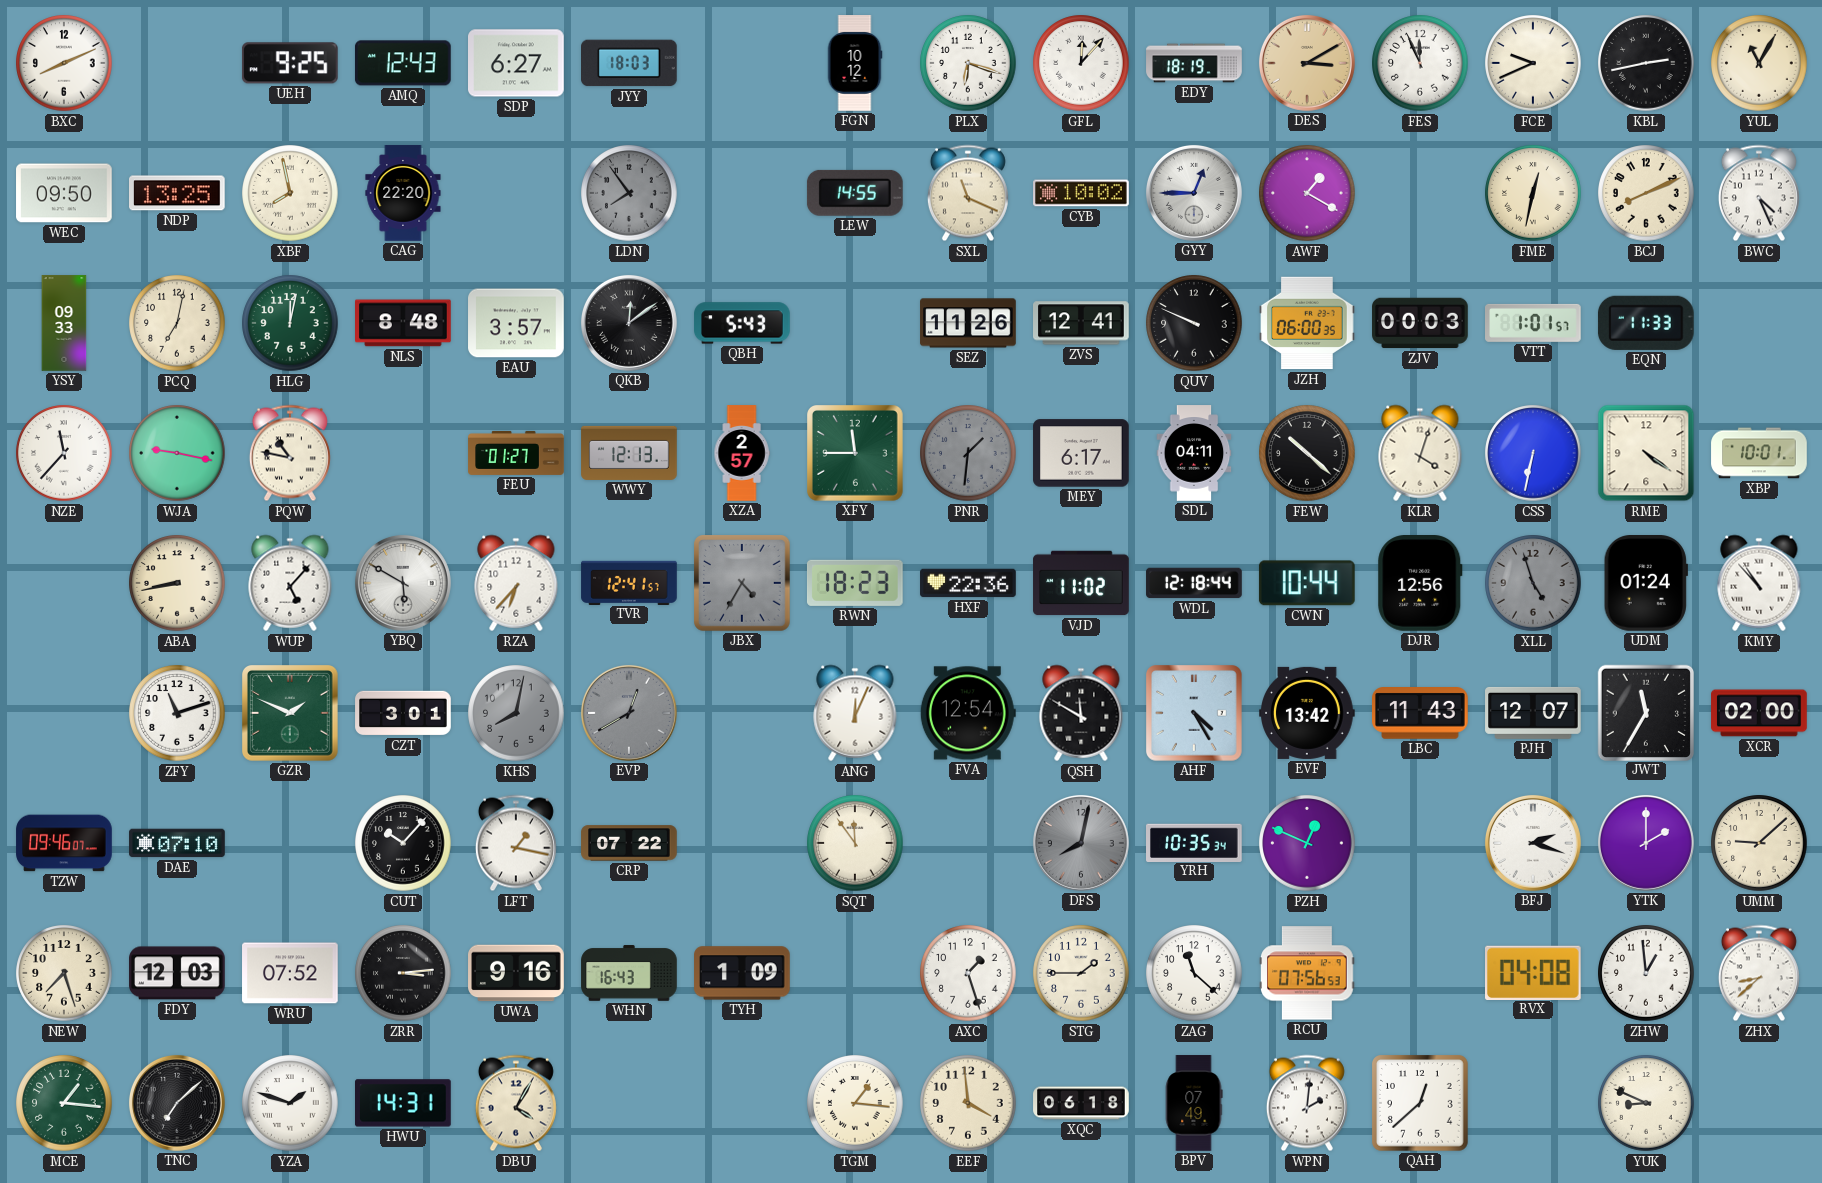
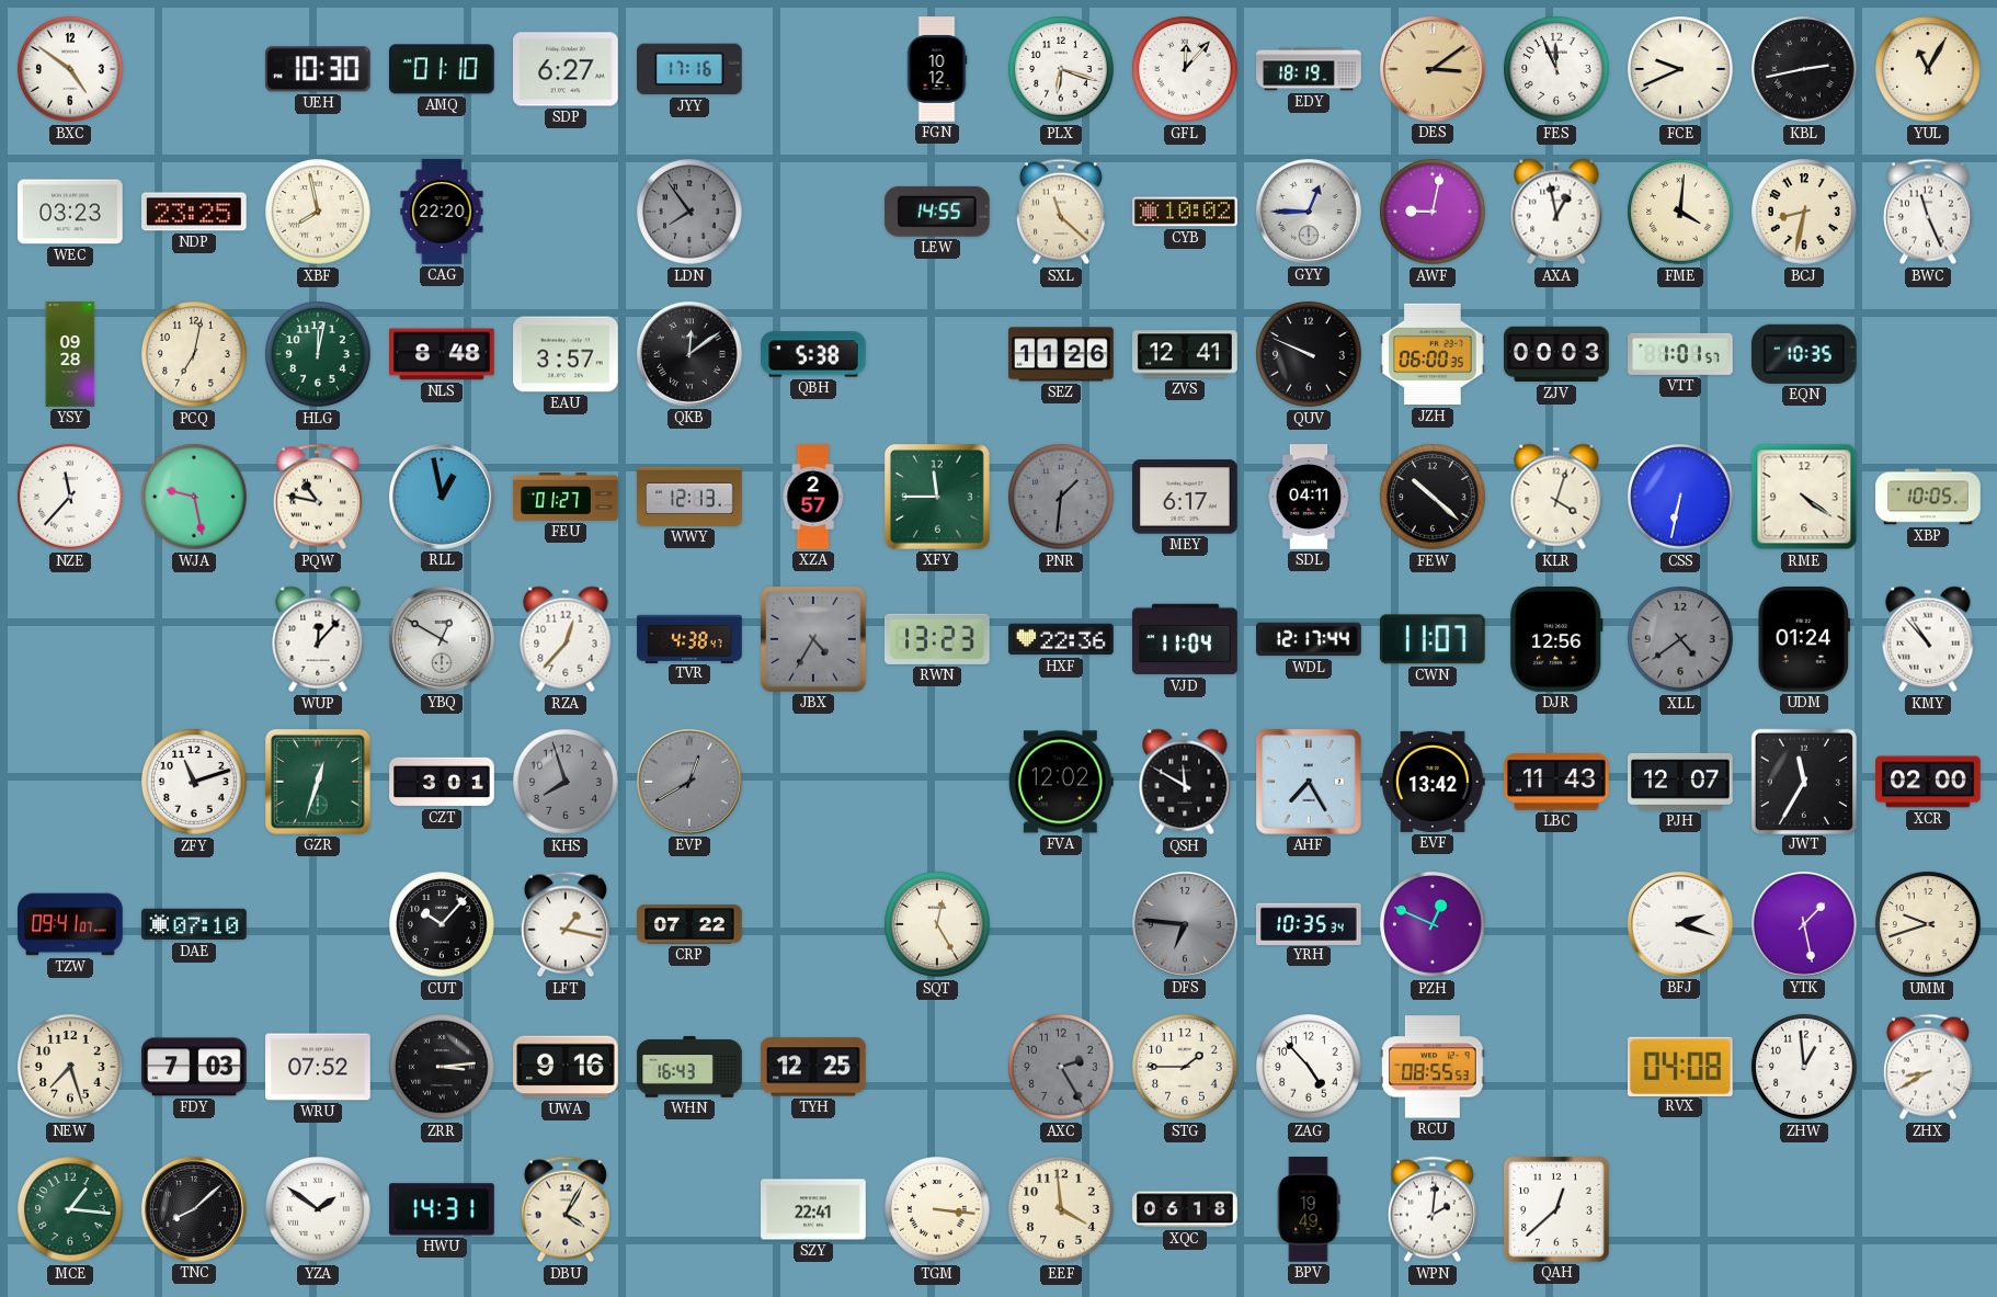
BXC: 8:11 -> 4:51 (70, 69)
UEH: 9:25 -> 10:30 (318, 69)
AMQ: 12:43 -> 01:10 (442, 69)
JYY: 18:03 -> 17:16 (691, 69)
DES: 3:10 -> 3:09 (1433, 69)
WEC: 09:50 -> 03:23 (70, 212)
NDP: 13:25 -> 23:25 (195, 212)
SXL: 11:19 -> 11:22 (1061, 212)
AWF: 1:20 -> 9:02 (1433, 212)
AXA: none -> 12:58 (1556, 212)
FME: 12:32 -> 4:01 (1680, 212)
BCJ: 8:11 -> 8:32 (1804, 212)
BWC: 4:26 -> 11:26 (1928, 212)
YSY: 09:33 -> 09:28 (70, 354)
QBH: 5:43 -> 5:38 (813, 354)
EQN: 11:33 -> 10:35 (1804, 354)
WJA: 9:17 -> 9:28 (194, 497)
RLL: none -> 12:58 (442, 497)
XBP: 10:01 -> 10:05 (1928, 497)
ABA: 8:43 -> none (177, 583)
WUP: 5:07 -> 12:07 (318, 639)
YBQ: 5:50 -> 12:50 (442, 639)
RZA: 6:37 -> 12:37 (566, 639)
TVR: 12:41 -> 4:38 (689, 638)
RWN: 18:23 -> 13:23 (937, 639)
VJD: 11:02 -> 11:04 (1185, 639)
WDL: 12:18 -> 12:17 (1309, 639)
CWN: 10:44 -> 11:07 (1433, 639)
XLL: 4:57 -> 4:39 (1680, 639)
GZR: 1:49 -> 12:33 (319, 783)
KHS: 8:02 -> 7:57 (566, 782)
ANG: 12:04 -> none (855, 713)
FVA: 12:54 -> 12:02 (1061, 782)
AHF: 4:25 -> 7:25 (1310, 783)
TZW: 09:46 -> 09:41 (70, 924)
SQT: 11:54 -> 12:25 (937, 924)
DFS: 8:02 -> 6:46 (1185, 924)
YTK: 2:00 -> 1:28 (1804, 924)
UMM: 9:08 -> 9:42 (1928, 924)
FDY: 12:03 -> 7:03 (194, 1067)
TYH: 1:09 -> 12:25 (813, 1067)
AXC: 1:27 -> 2:25 (1061, 1067)
AXC dial: white -> grey (1061, 1067)
ZAG: 11:22 -> 4:53 (1309, 1067)
RCU: 07:56 -> 08:55 (1433, 1067)
ZHX: 8:38 -> 8:40 (1928, 1067)
TNC: 7:08 -> 8:08 (194, 1209)
YZA: 1:48 -> 1:51 (318, 1209)
SZY: none -> 22:41 (813, 1209)
TGM: 1:16 -> 3:16 (937, 1209)
BPV: 07:49 -> 19:49 (1309, 1209)
YUK: 8:49 -> none (1646, 1103)
